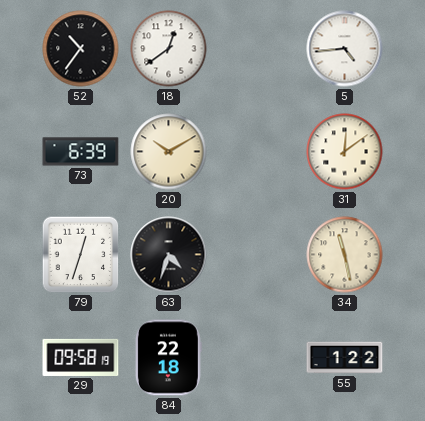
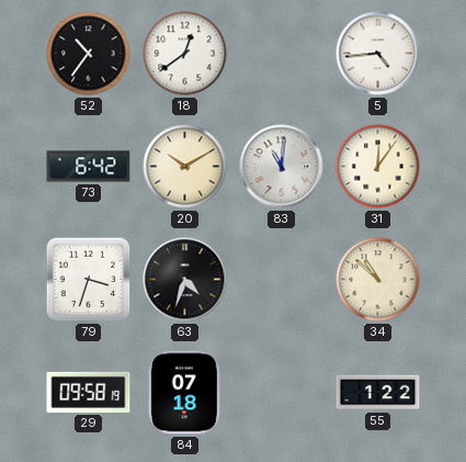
73: 6:39 -> 6:42 (89, 167)
83: none -> 11:01 (282, 167)
31: 12:09 -> 12:06 (378, 167)
79: 12:33 -> 3:33 (89, 280)
34: 11:28 -> 10:52 (378, 280)
84: 22:18 -> 07:18 (184, 393)
